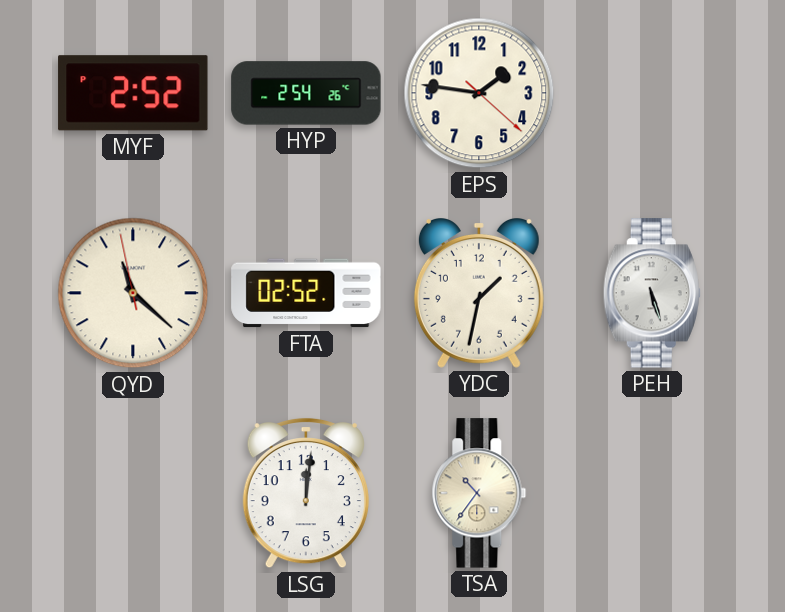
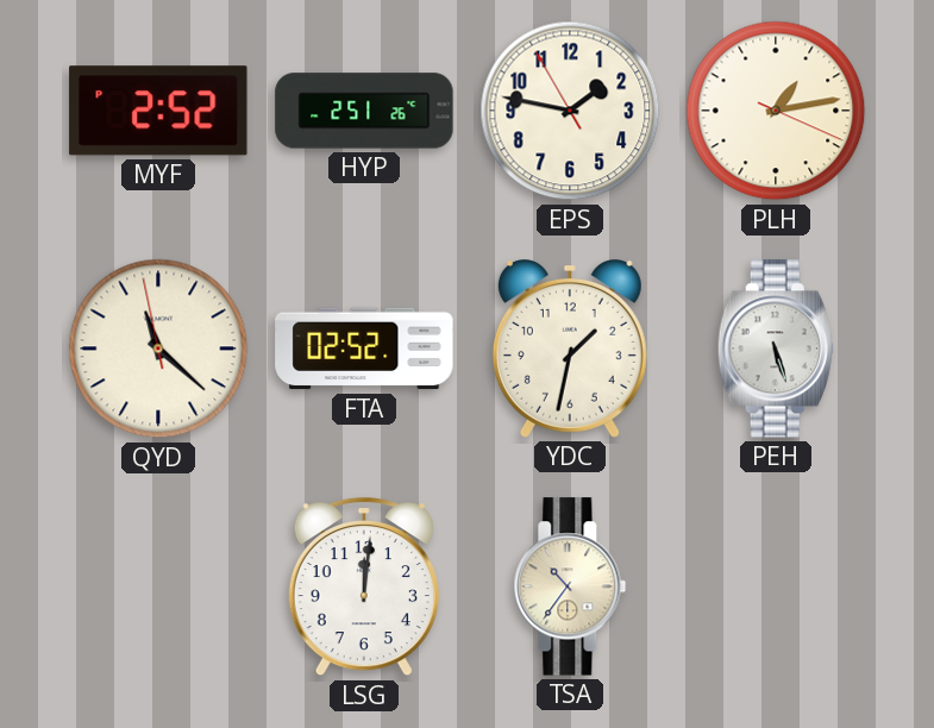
HYP: 2:54 -> 2:51 (364, 111)
EPS: 1:46:22 -> 1:46:55 (570, 111)
PLH: none -> 1:13 (776, 111)
